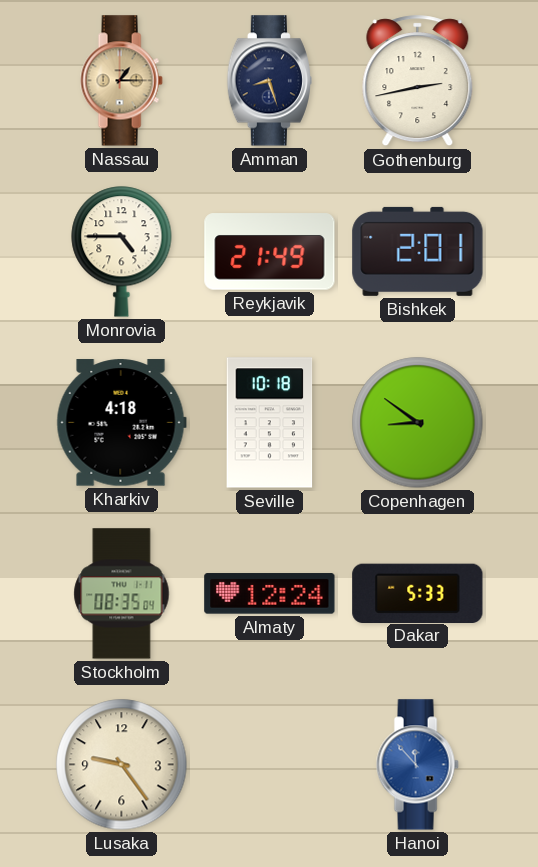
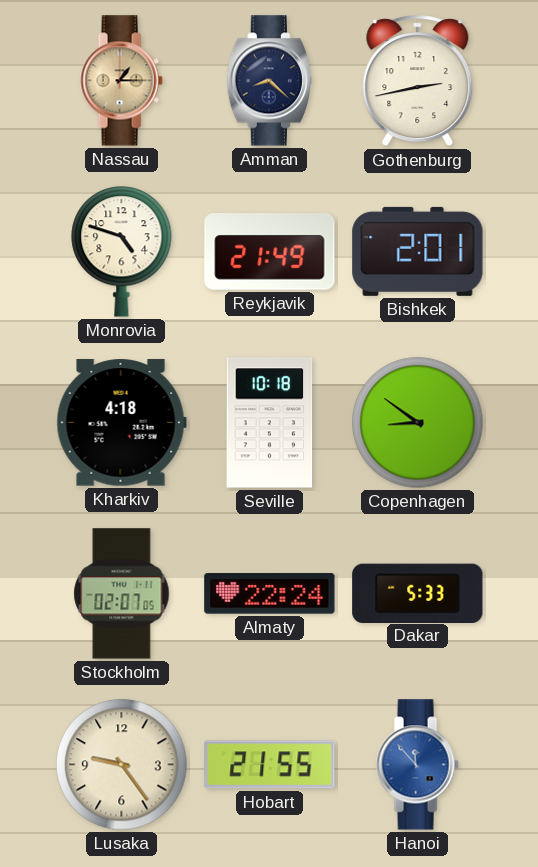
Amman: 8:27 -> 8:22 (269, 81)
Monrovia: 4:45 -> 4:48 (122, 252)
Stockholm: 08:35 -> 02:07 (122, 594)
Almaty: 12:24 -> 22:24 (270, 594)
Hobart: none -> 21:55 (270, 765)
